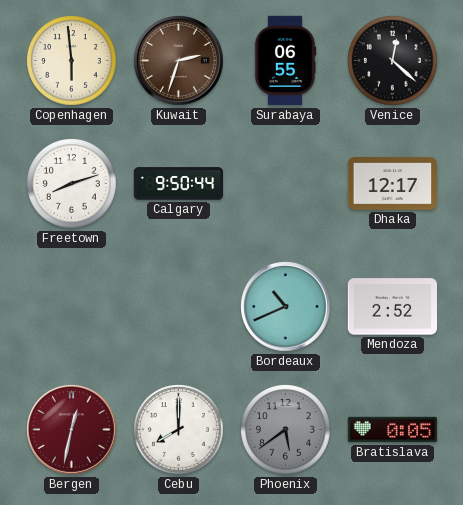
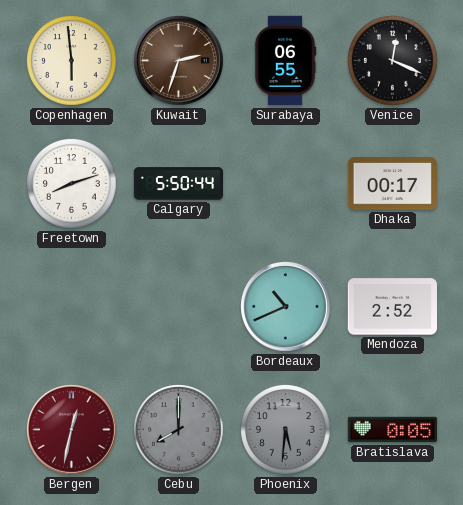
Venice: 12:22 -> 12:19 (393, 61)
Calgary: 9:50 -> 5:50 (179, 184)
Dhaka: 12:17 -> 00:17 (393, 184)
Cebu dial: white -> grey (179, 430)
Phoenix: 5:39 -> 5:31 (286, 430)
